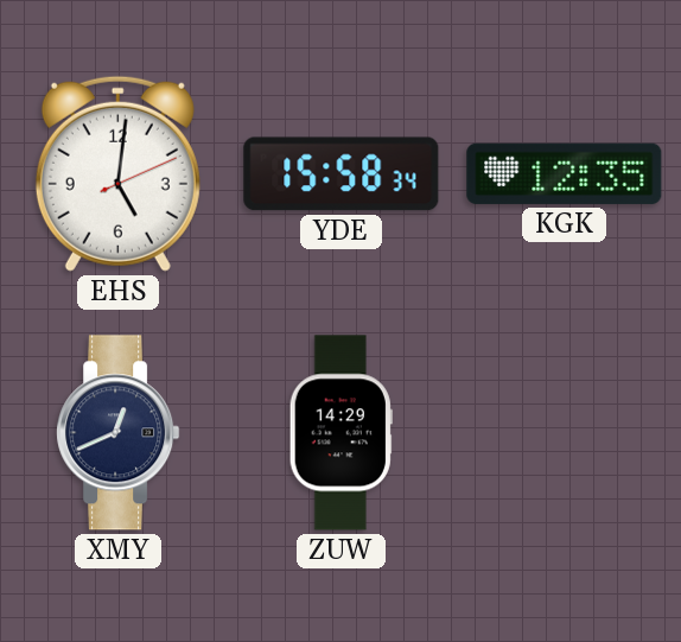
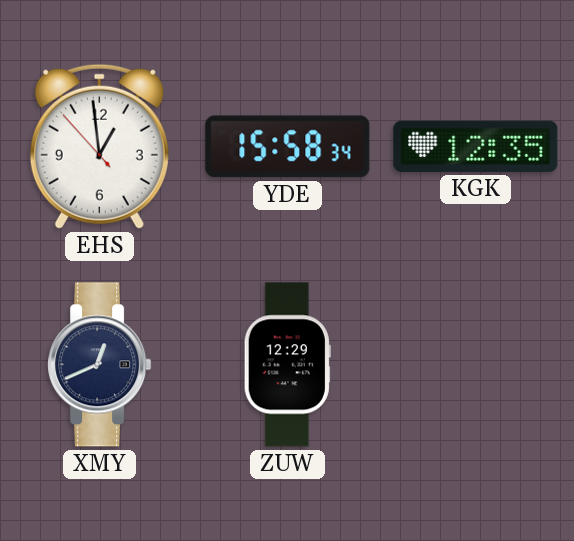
EHS: 5:01 -> 12:58 (99, 146)
ZUW: 14:29 -> 12:29 (287, 365)
